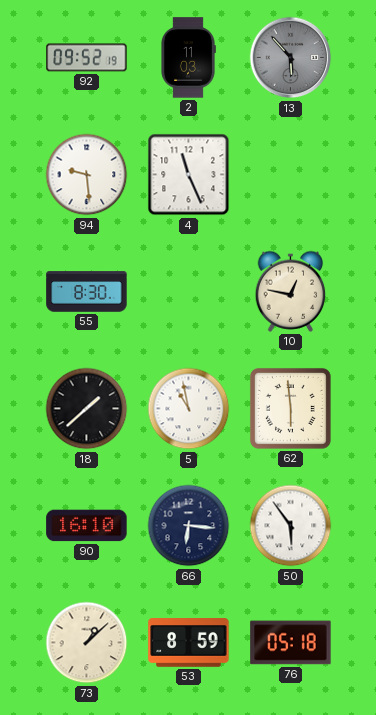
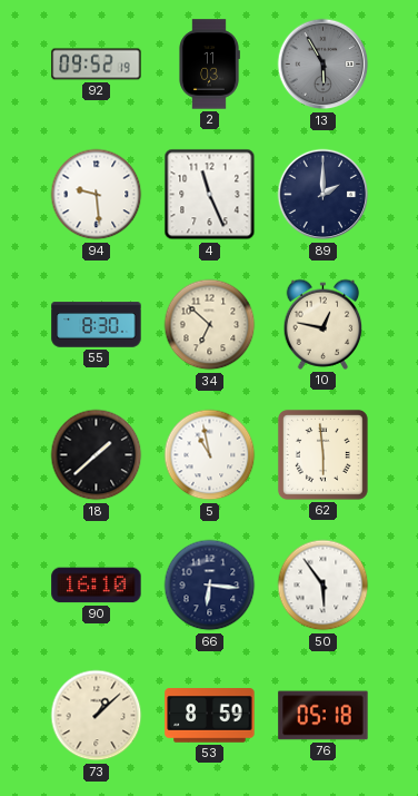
13: 5:53 -> 5:55 (324, 65)
89: none -> 2:00 (324, 195)
34: none -> 6:52 (210, 325)
